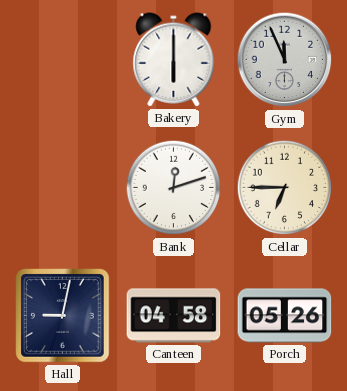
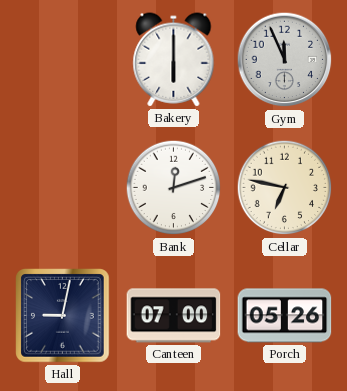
Cellar: 6:45 -> 6:47 (285, 188)
Canteen: 04:58 -> 07:00 (174, 316)
